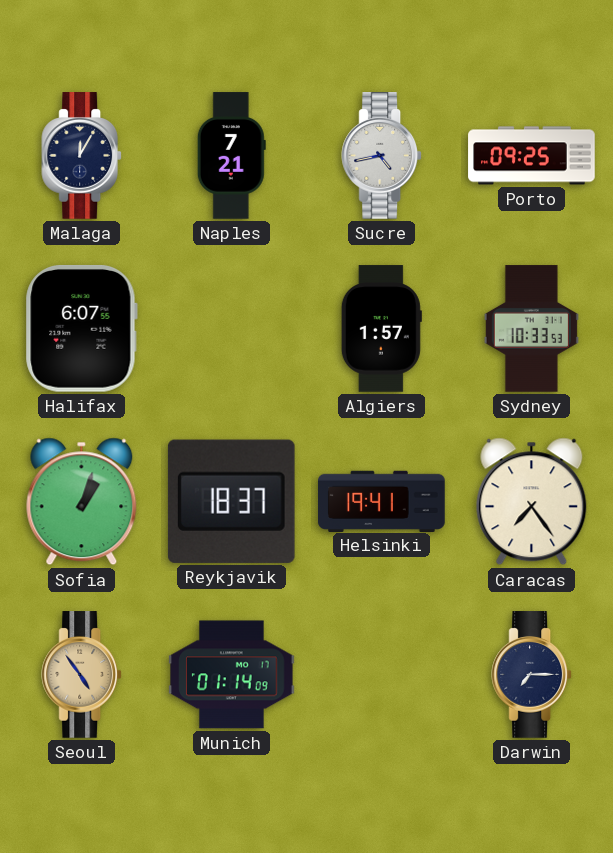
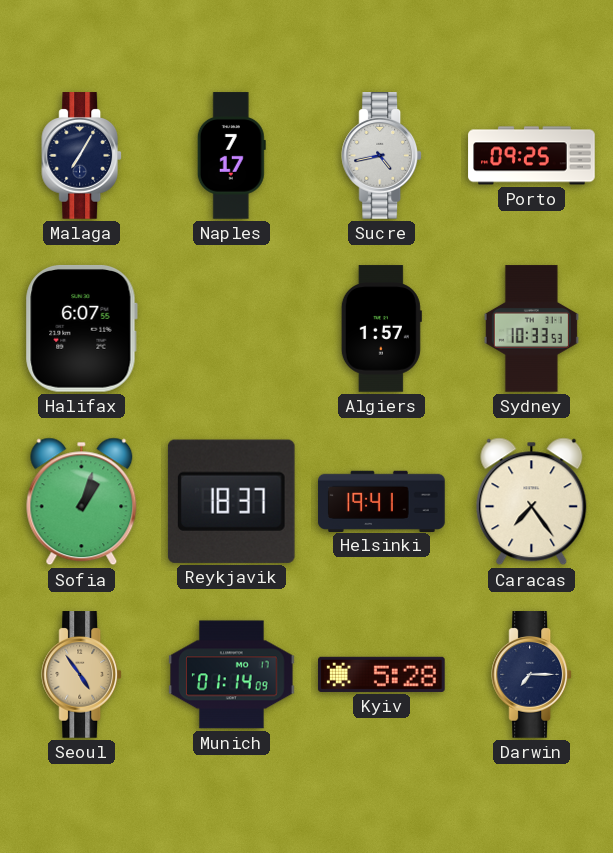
Malaga: 12:05 -> 7:05 (82, 156)
Naples: 7:21 -> 7:17 (231, 156)
Kyiv: none -> 5:28 (382, 674)
